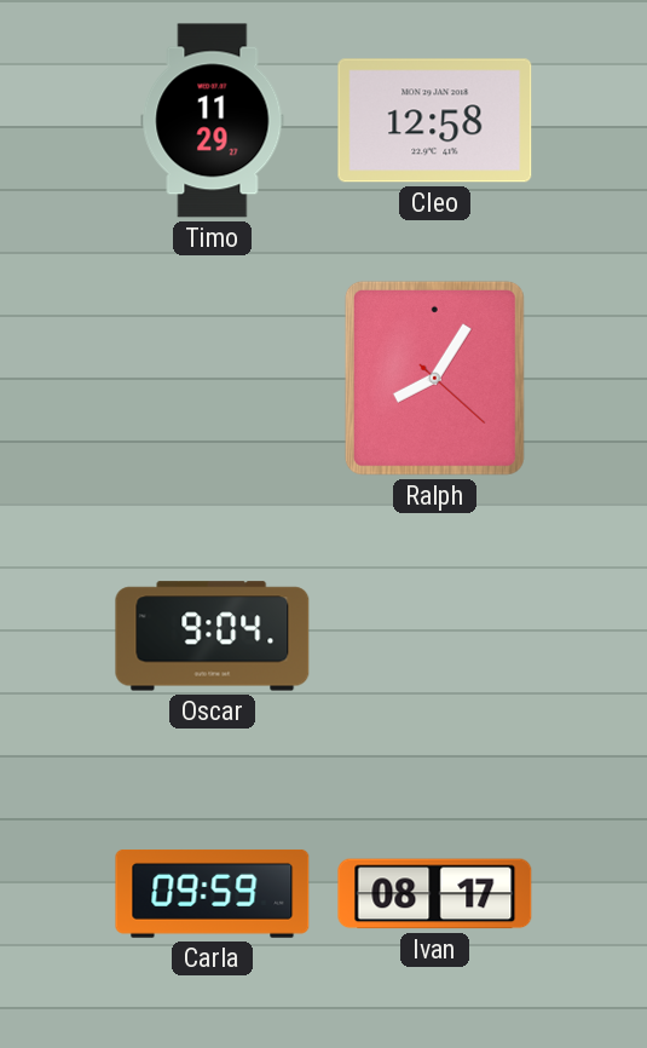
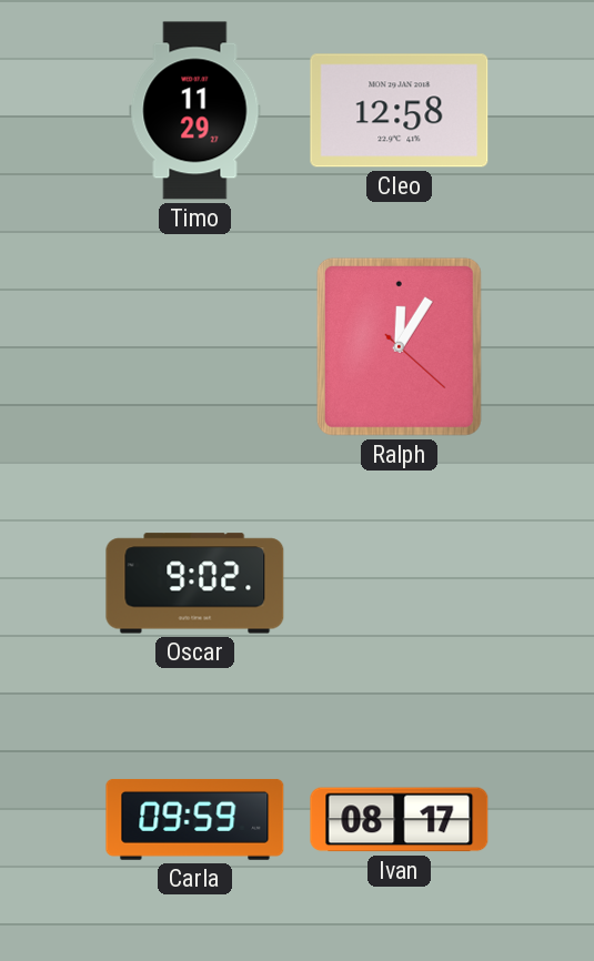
Ralph: 8:05 -> 12:05 (399, 346)
Oscar: 9:04 -> 9:02 (195, 584)
